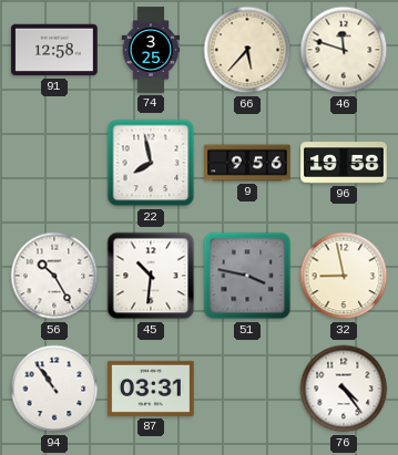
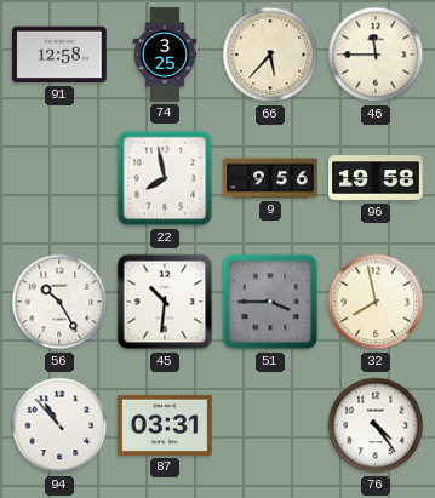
46: 11:48 -> 11:45 (376, 55)
51: 3:47 -> 3:45 (270, 302)
32: 8:58 -> 7:58 (376, 302)
94: 10:54 -> 10:53 (59, 425)
